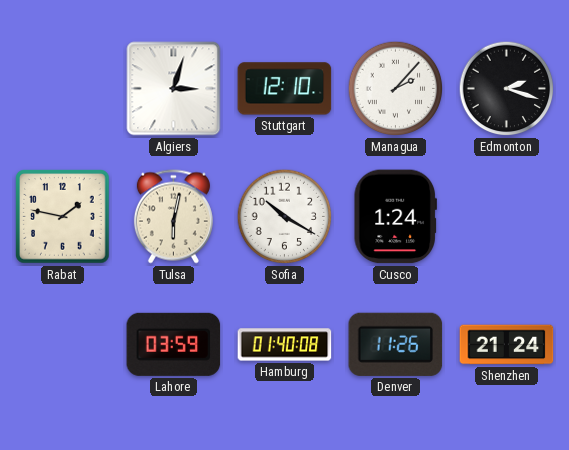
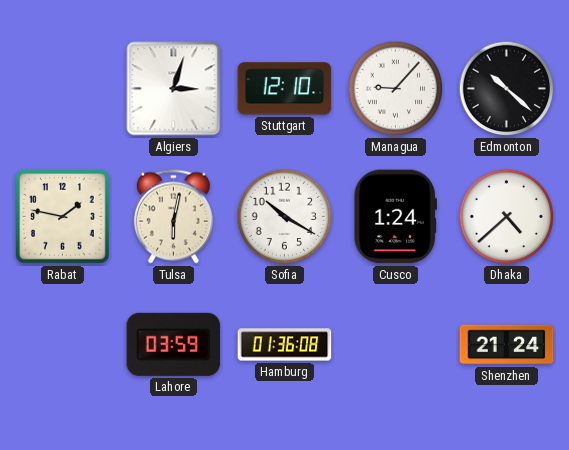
Managua: 2:07 -> 9:07 (396, 89)
Edmonton: 2:18 -> 10:22 (507, 89)
Dhaka: none -> 4:38 (507, 217)
Hamburg: 01:40 -> 01:36 (285, 345)
Denver: 11:26 -> none (396, 344)
